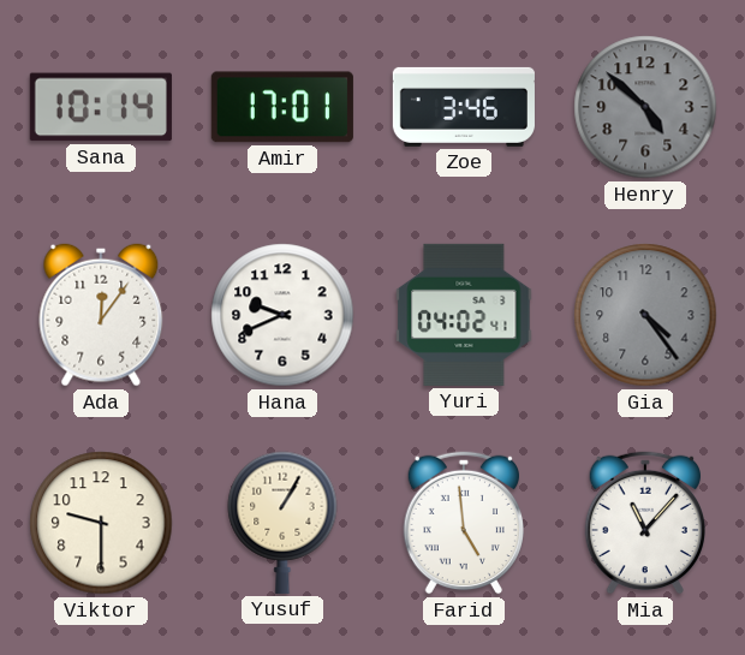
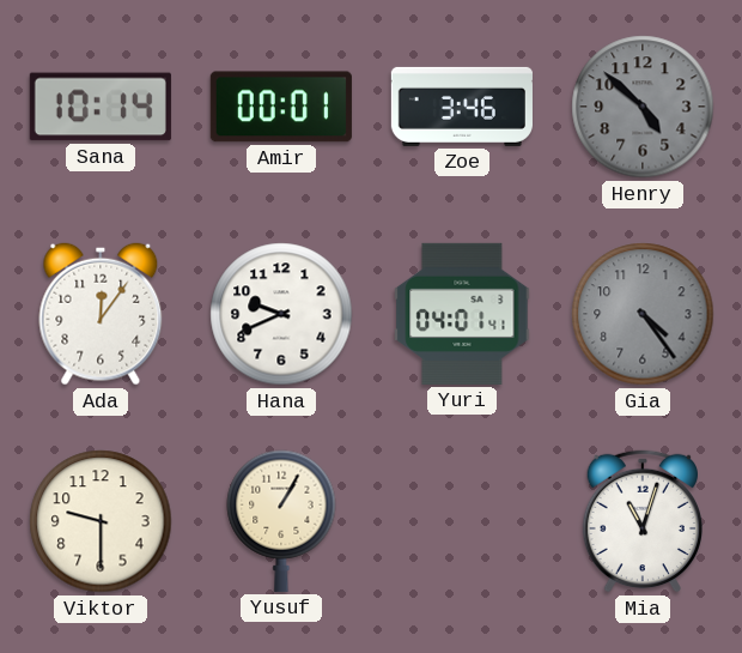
Amir: 17:01 -> 00:01 (281, 107)
Yuri: 04:02 -> 04:01 (462, 314)
Farid: 4:59 -> none (463, 523)
Mia: 11:07 -> 11:03 (641, 521)
